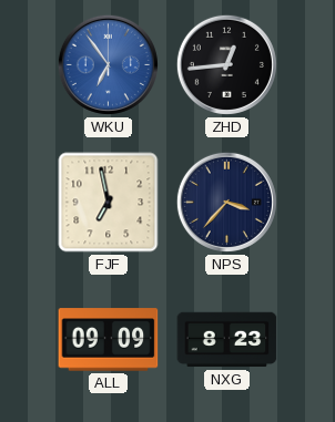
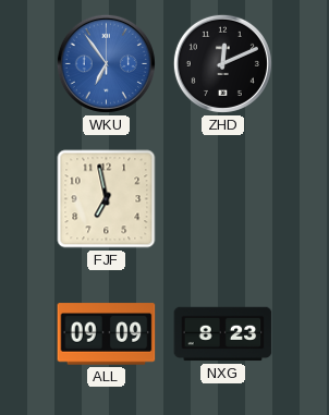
ZHD: 12:44 -> 12:11 (222, 63)
NPS: 3:37 -> none (226, 202)
